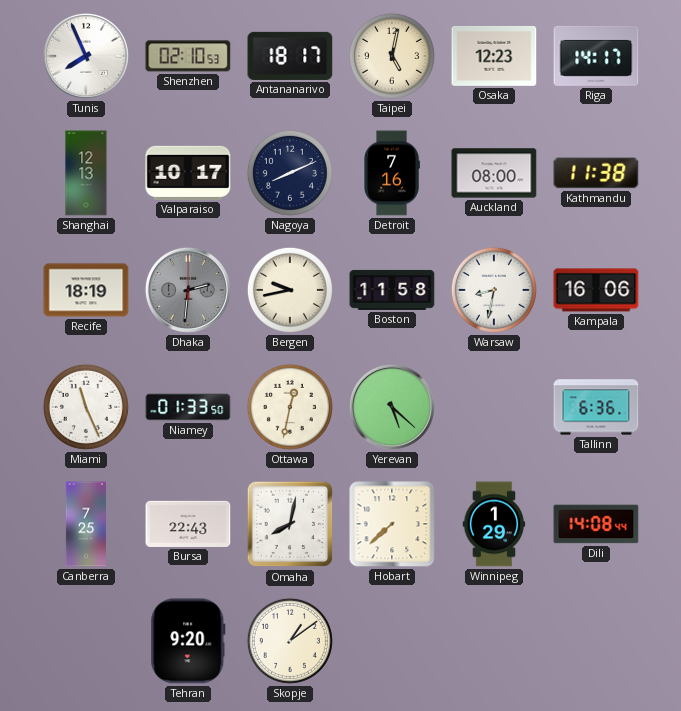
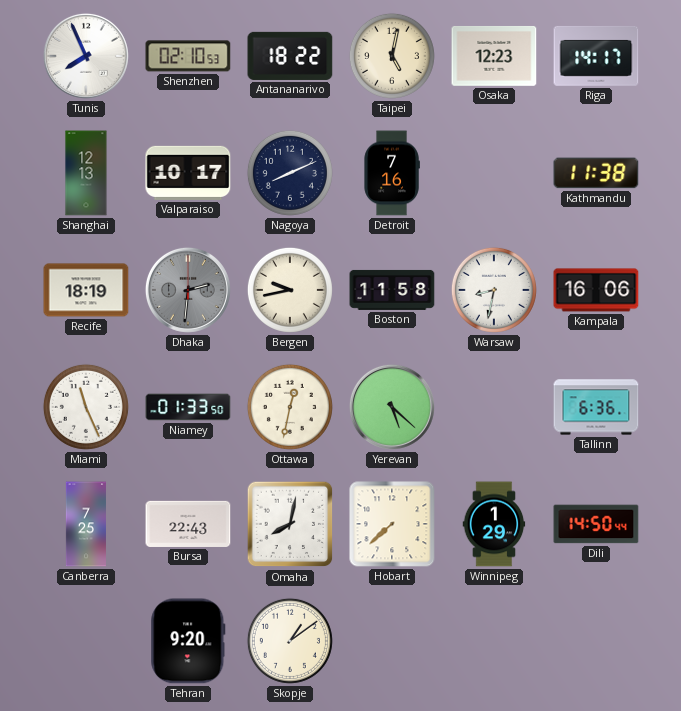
Antananarivo: 18:17 -> 18:22 (290, 56)
Auckland: 08:00 -> none (494, 173)
Dili: 14:08 -> 14:50 (596, 524)
